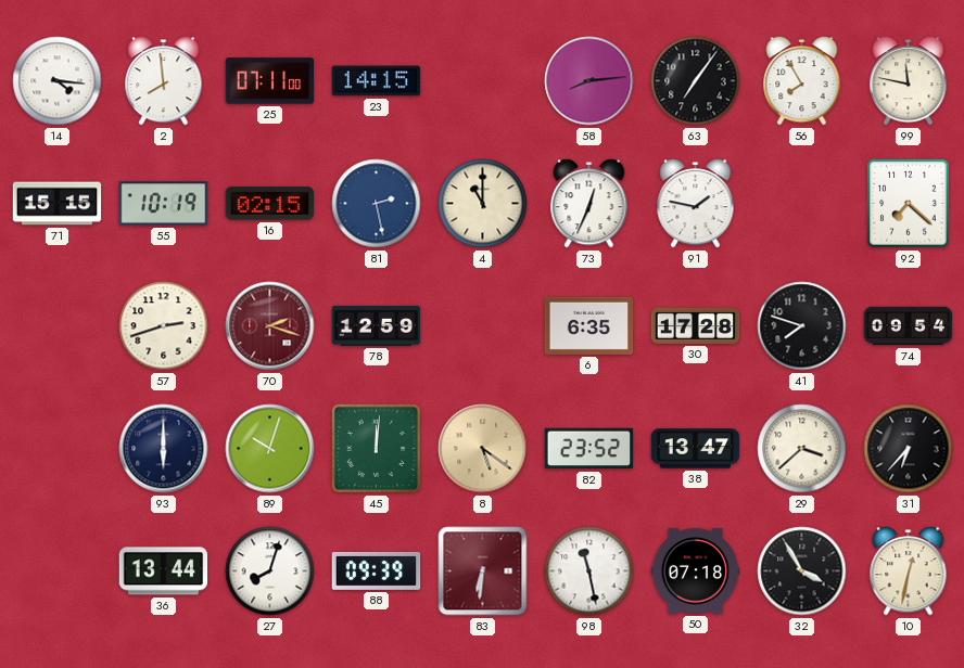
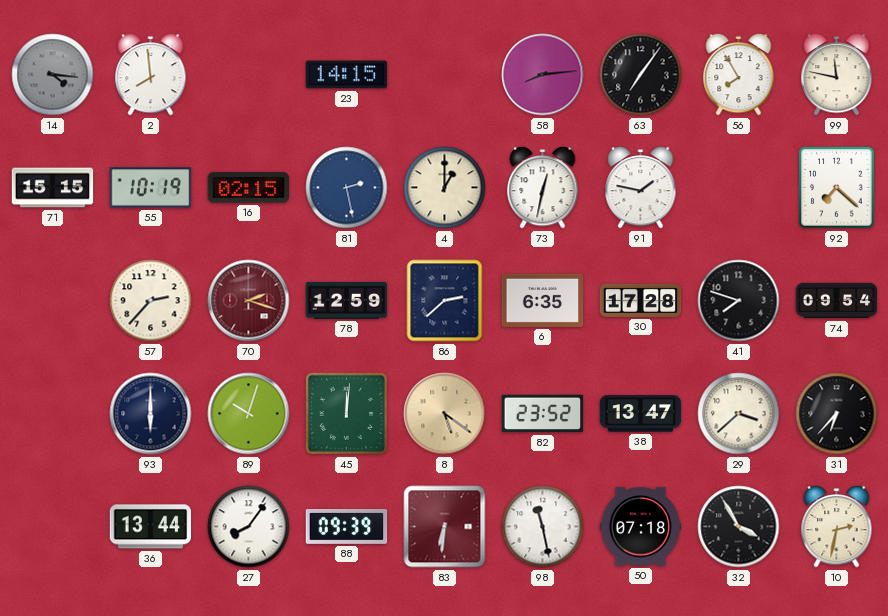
14 dial: white -> grey (53, 75)
25: 07:11 -> none (270, 81)
4: 11:00 -> 1:00 (445, 188)
73: 12:34 -> 12:32 (543, 188)
57: 2:42 -> 2:37 (151, 301)
86: none -> 2:38 (445, 301)
27: 8:03 -> 8:06 (249, 527)
10: 12:32 -> 2:32 (837, 527)
